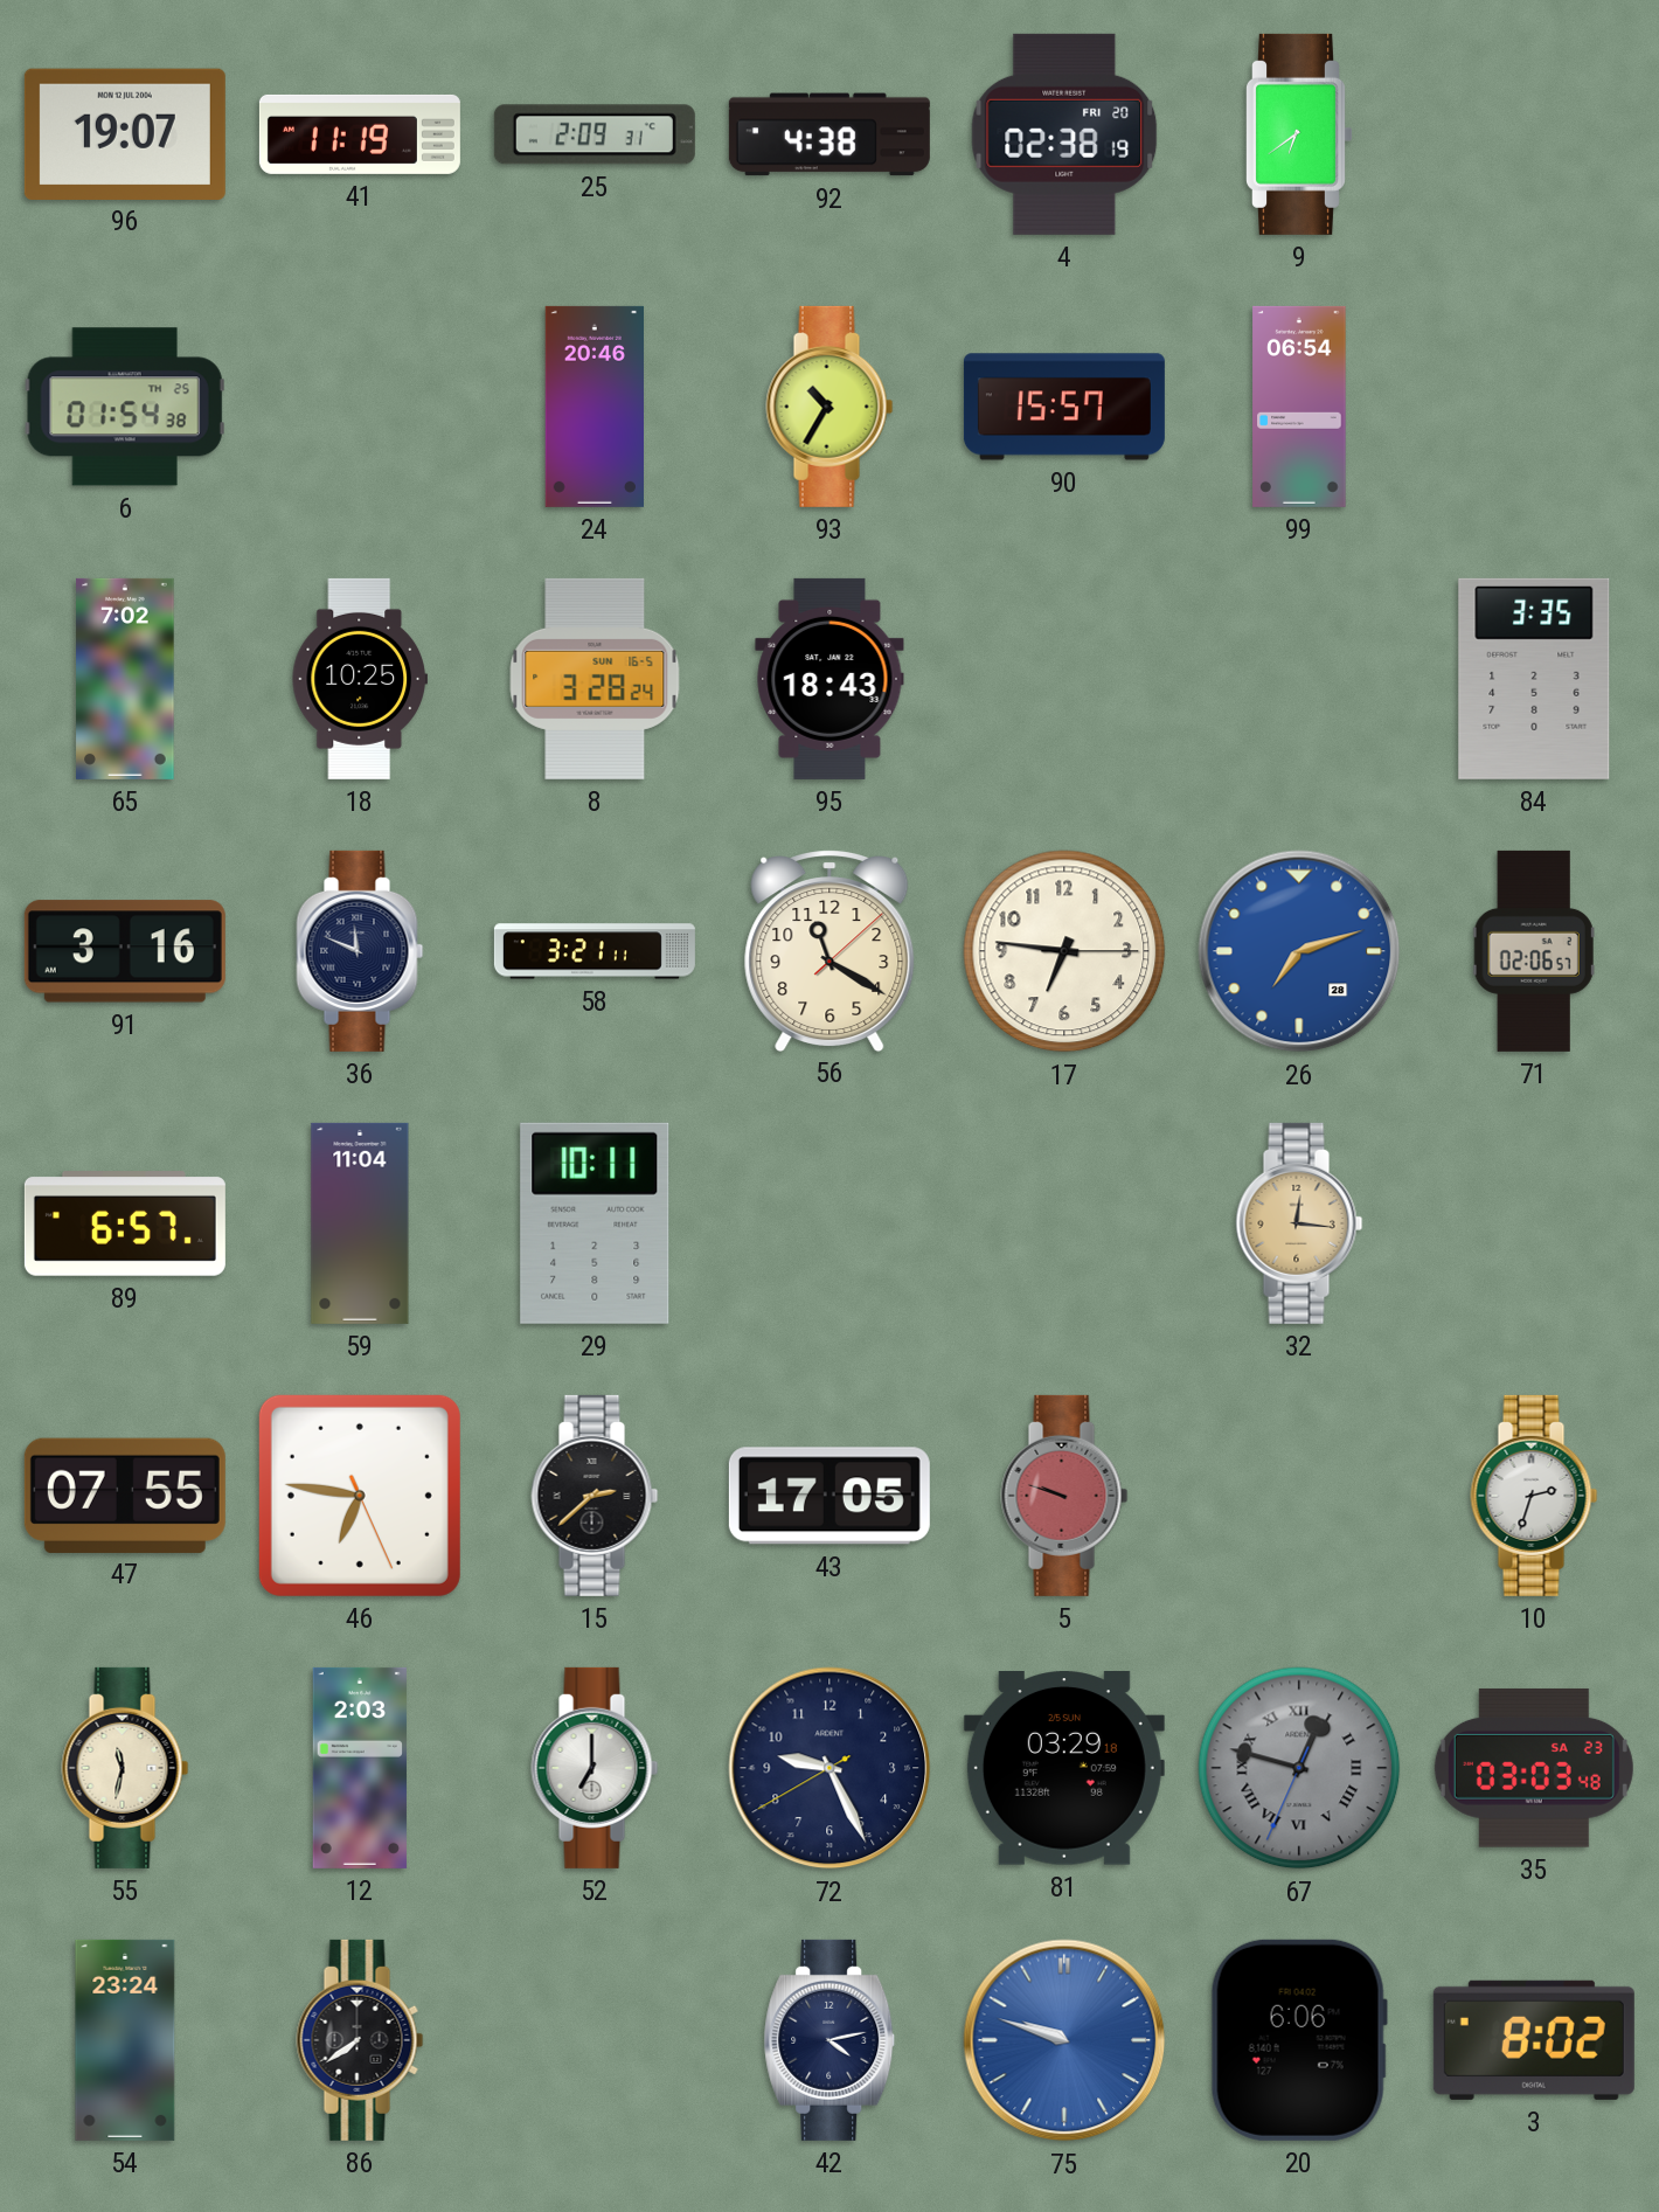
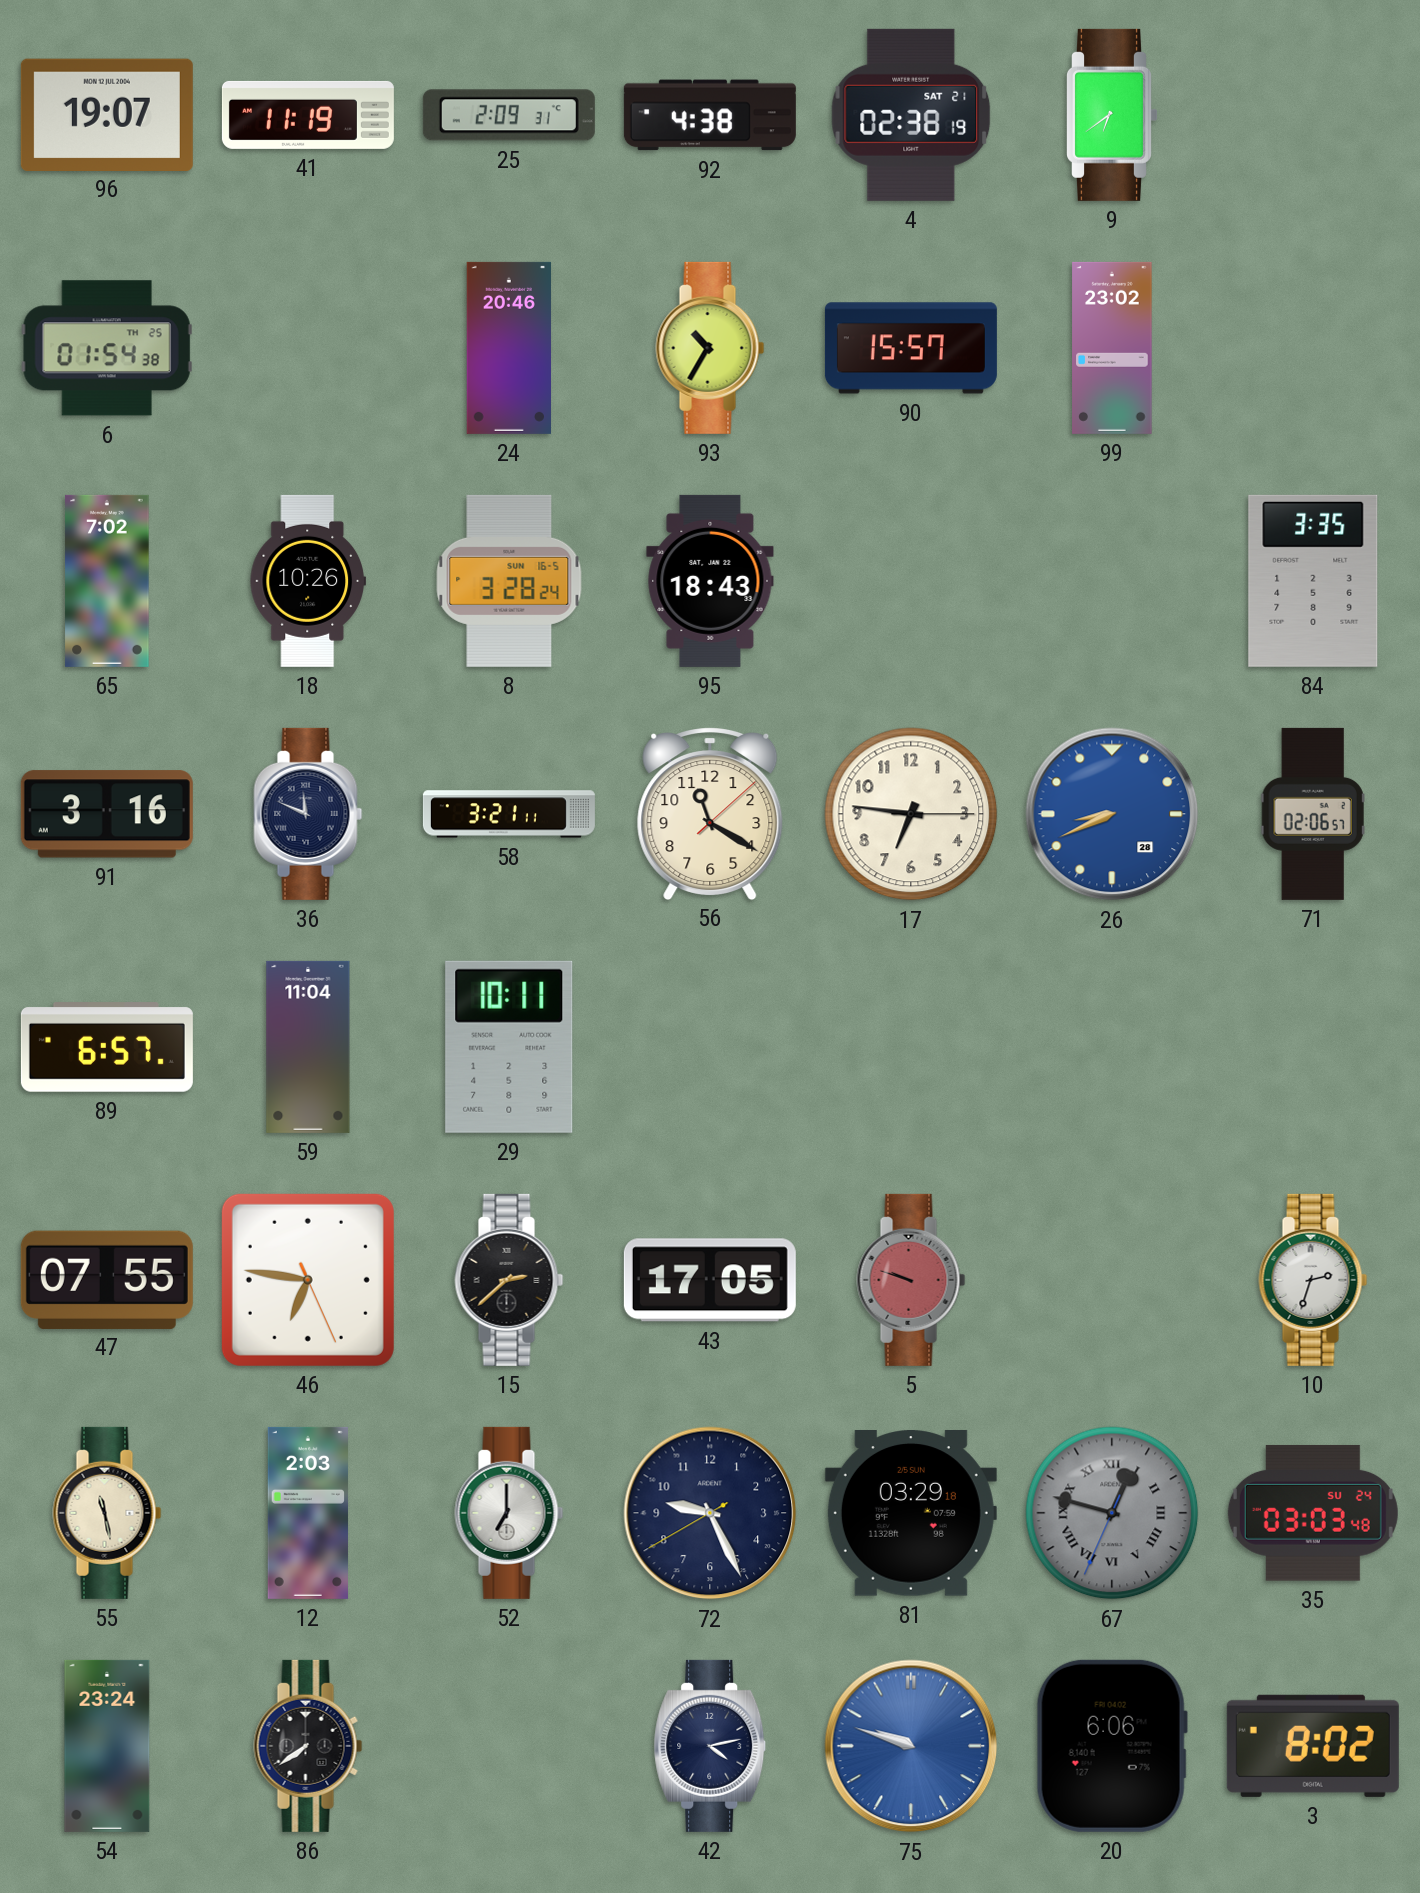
4 date: FRI 20 -> SAT 21 (911, 115)
99: 06:54 -> 23:02 (1112, 348)
18: 10:25 -> 10:26 (307, 581)
26: 7:12 -> 8:41 (1112, 814)
32: 12:16 -> none (1299, 1223)
55: 11:32 -> 11:28 (107, 1513)
35 date: SA 23 -> SU 24 (1313, 1513)
